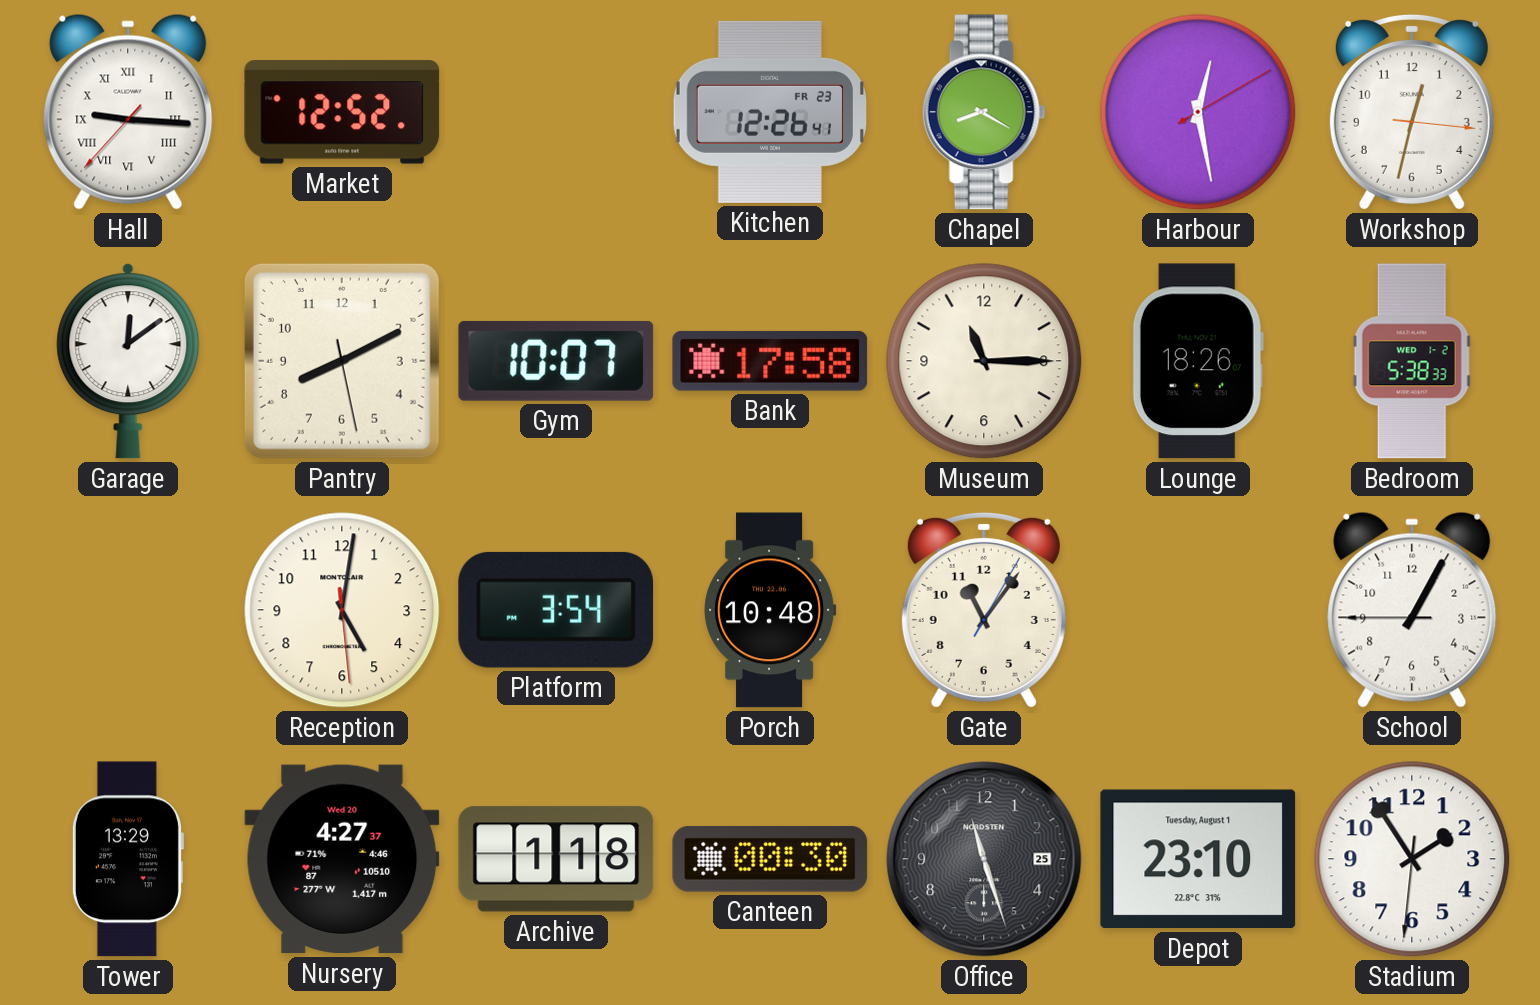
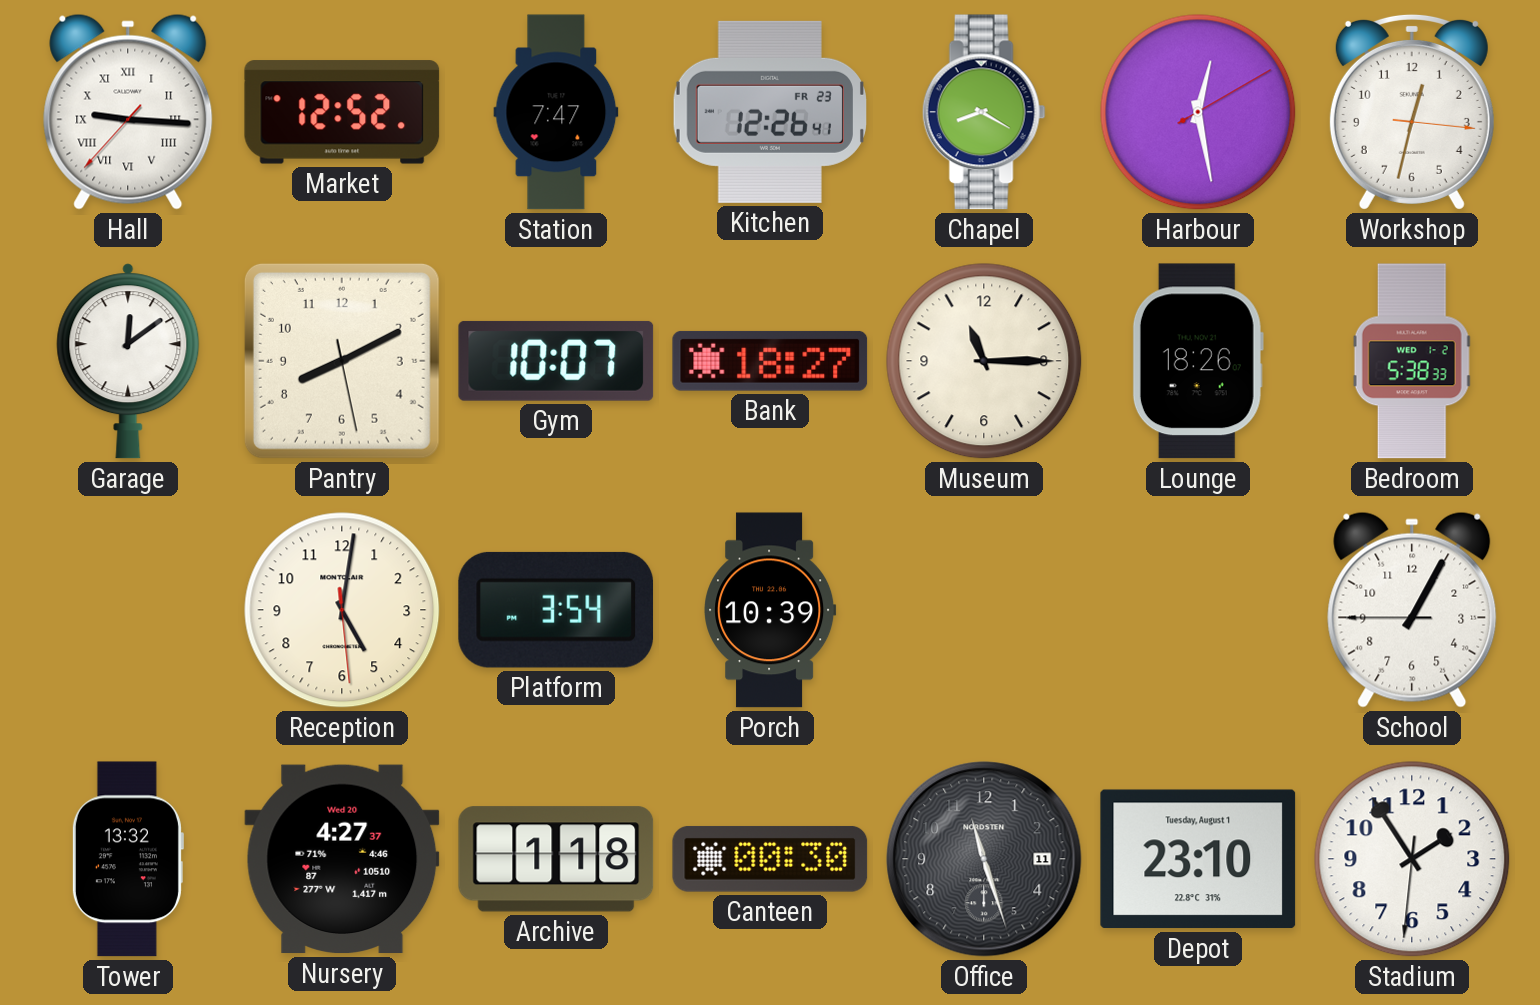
Station: none -> 7:47 (556, 112)
Bank: 17:58 -> 18:27 (770, 361)
Porch: 10:48 -> 10:39 (770, 610)
Gate: 11:06 -> none (984, 610)
Tower: 13:29 -> 13:32 (127, 859)
Office date: 25 -> 11 (984, 859)
